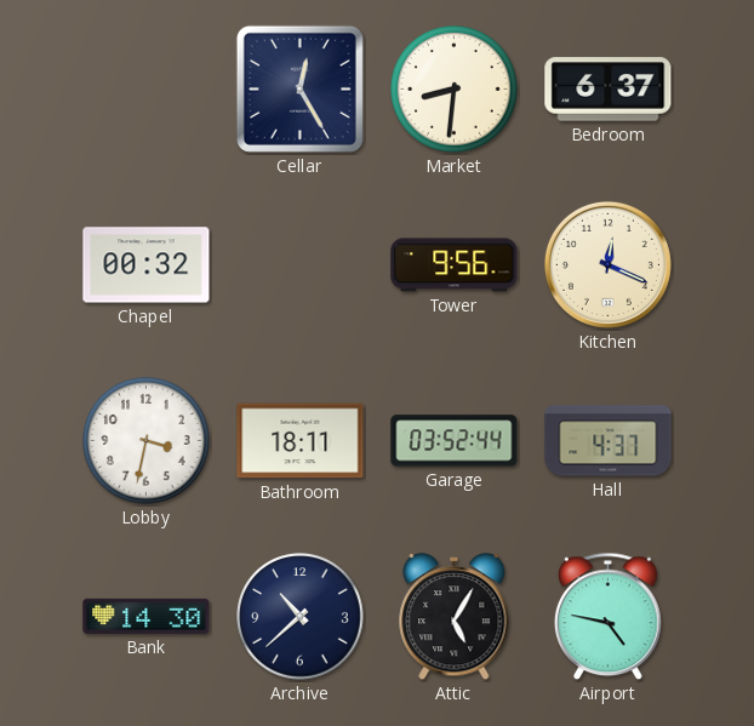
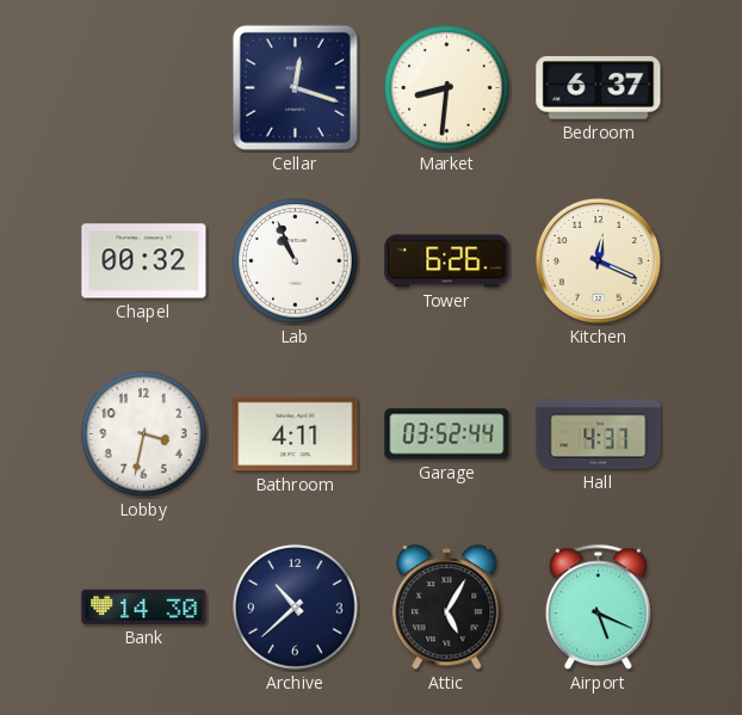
Cellar: 12:25 -> 12:18 (295, 87)
Lab: none -> 10:56 (296, 261)
Tower: 9:56 -> 6:26 (447, 261)
Bathroom: 18:11 -> 4:11 (296, 434)
Airport: 4:47 -> 5:19 (599, 608)
